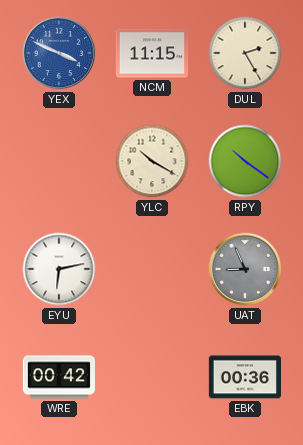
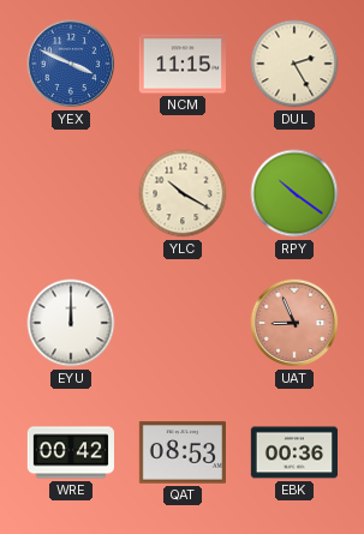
EYU: 6:13 -> 12:00 (71, 323)
UAT dial: grey -> salmon (294, 323)
QAT: none -> 08:53 (181, 452)
